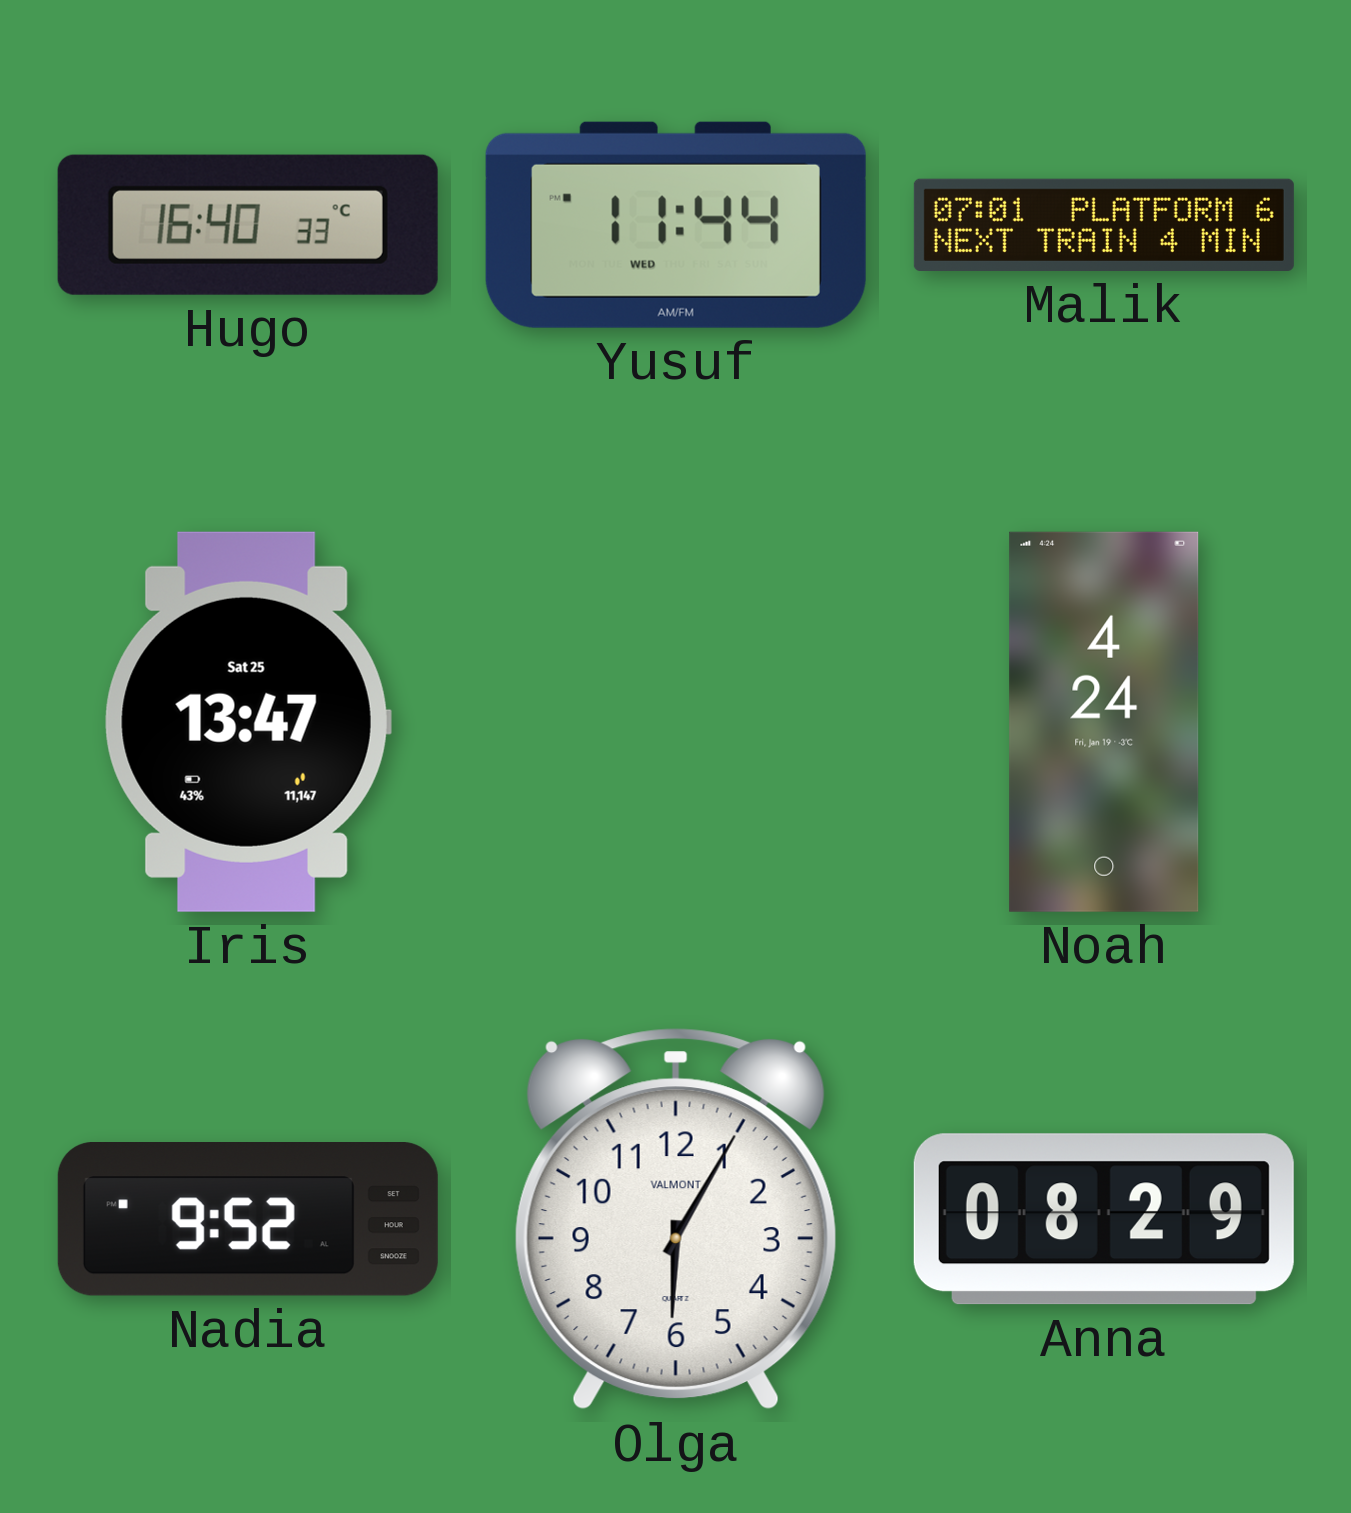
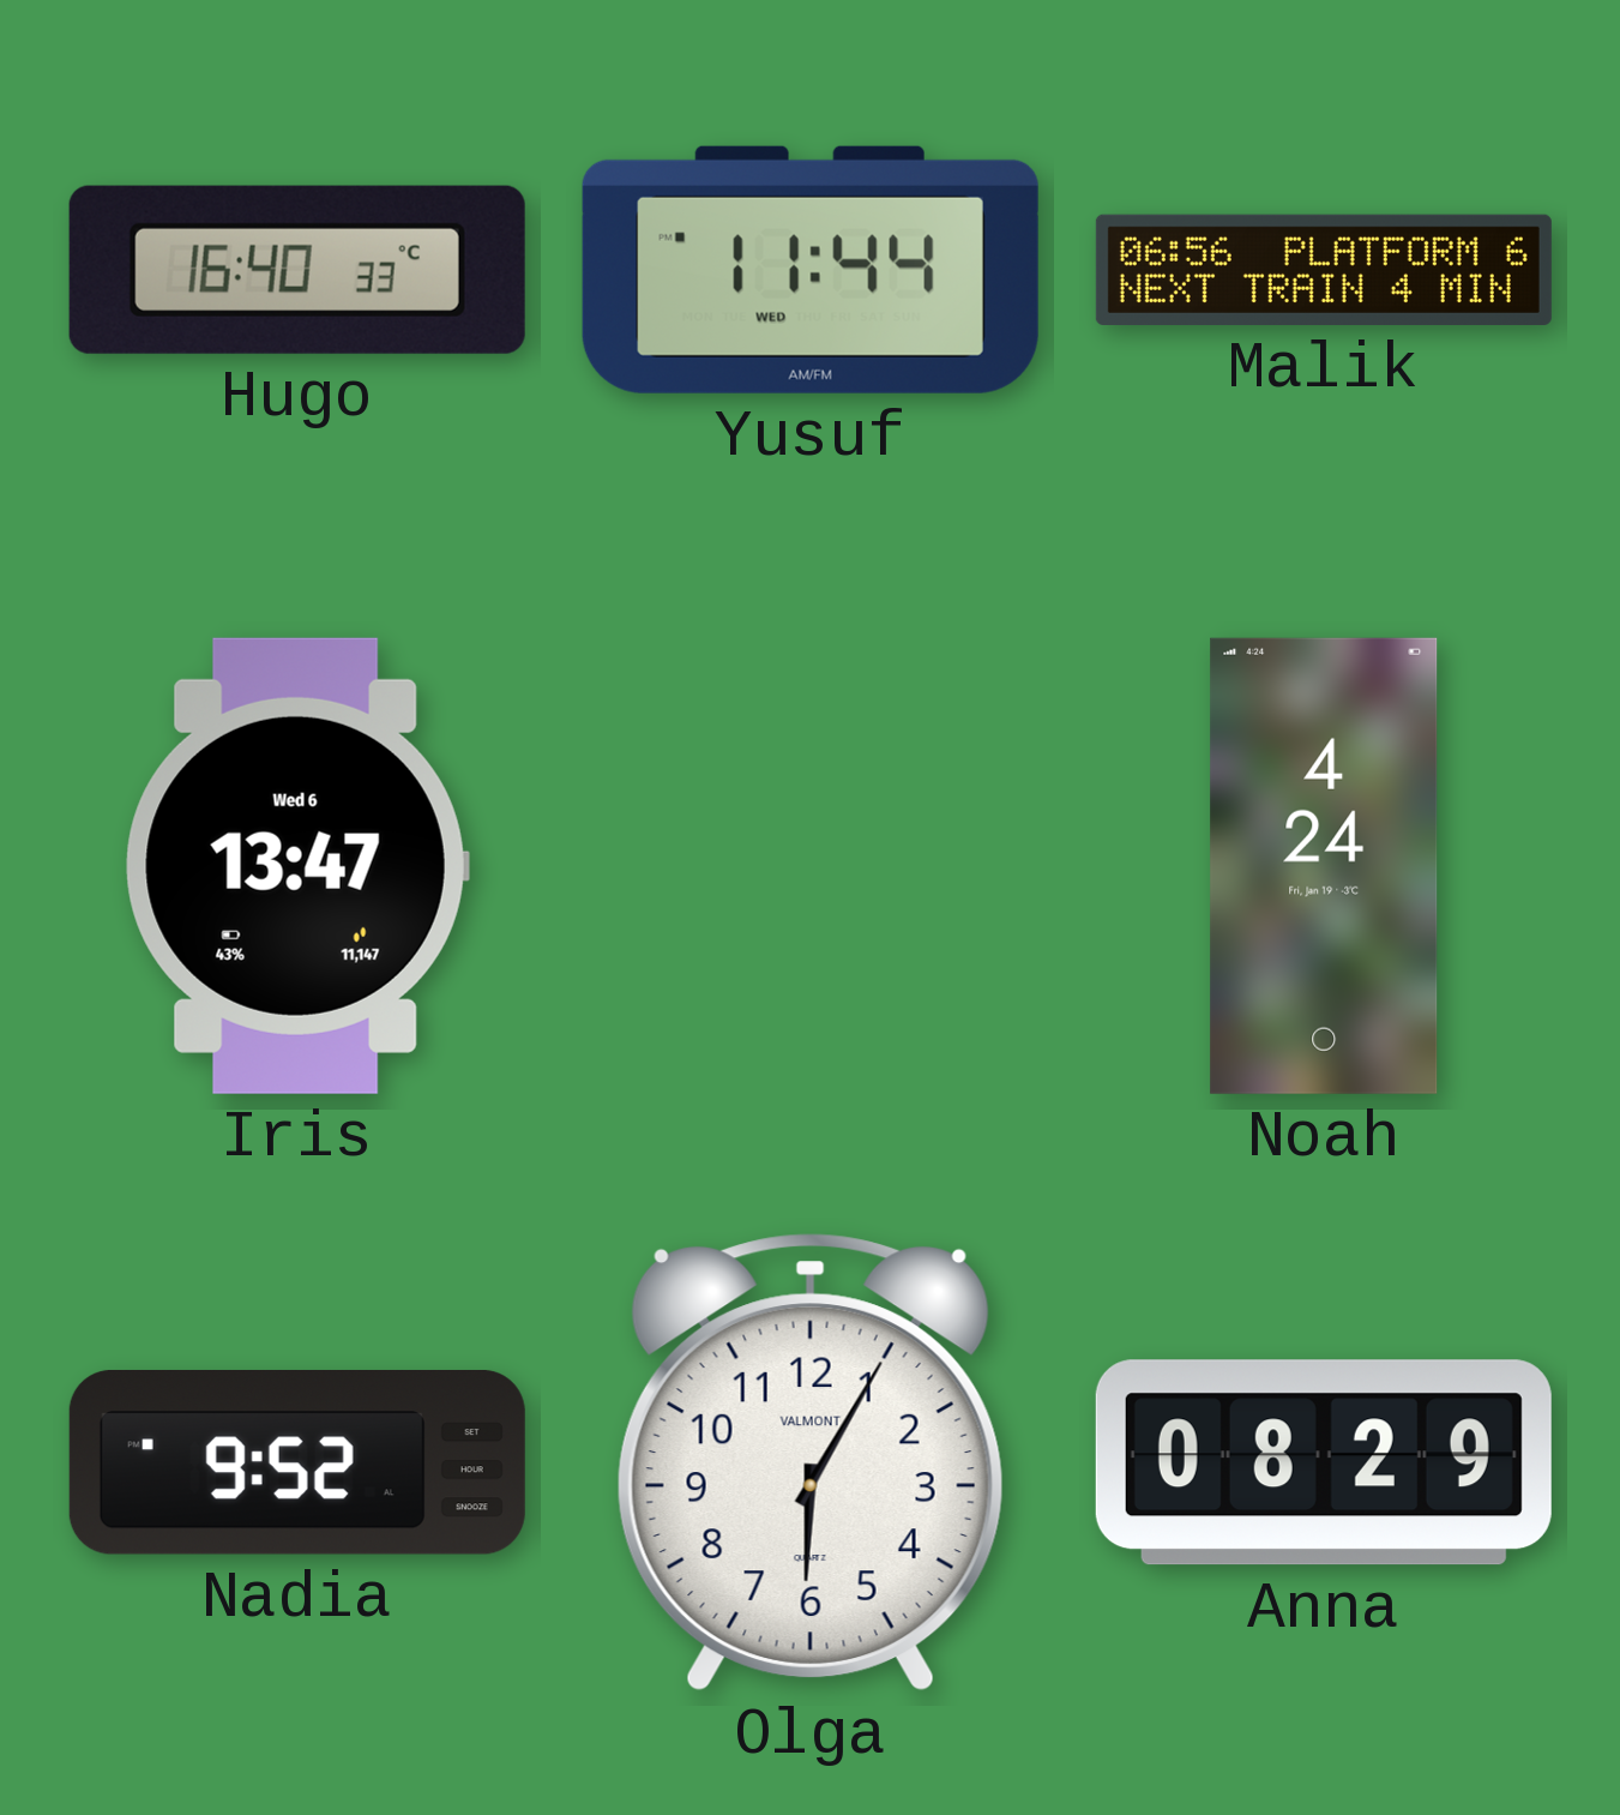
Malik: 07:01 -> 06:56 (1324, 270)
Iris date: Sat 25 -> Wed 6 (297, 866)
